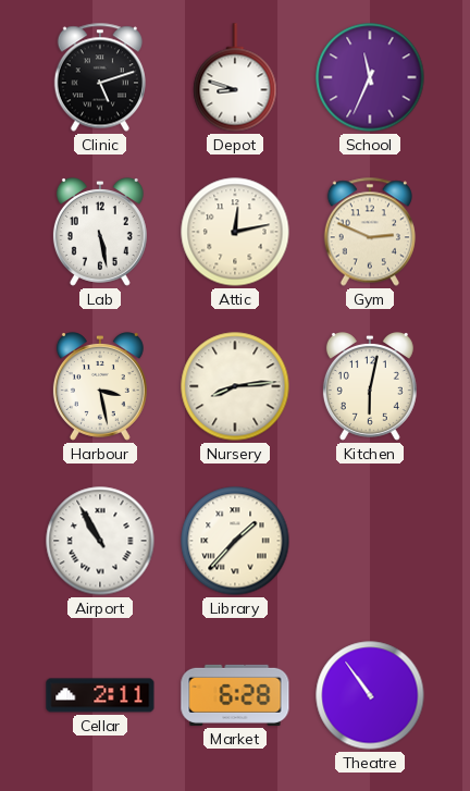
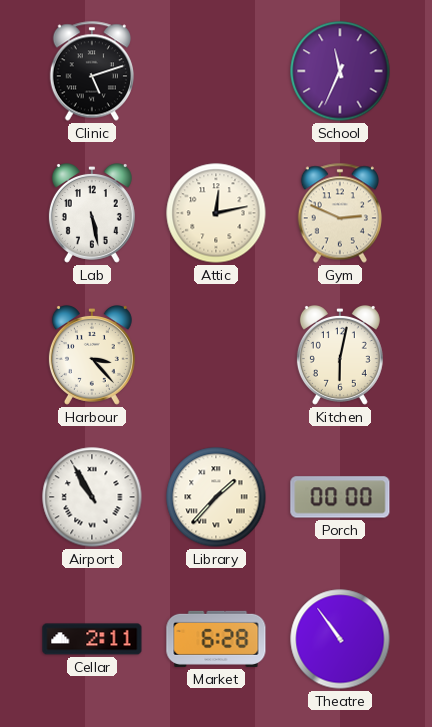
Depot: 8:48 -> none (235, 77)
Harbour: 3:28 -> 3:23 (92, 356)
Nursery: 8:14 -> none (235, 386)
Porch: none -> 00:00 (340, 497)
